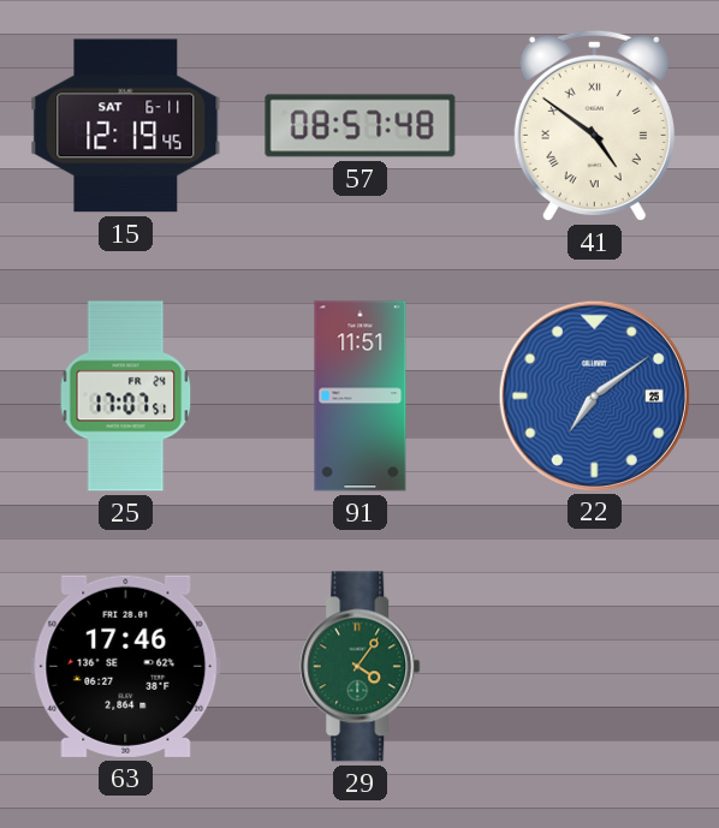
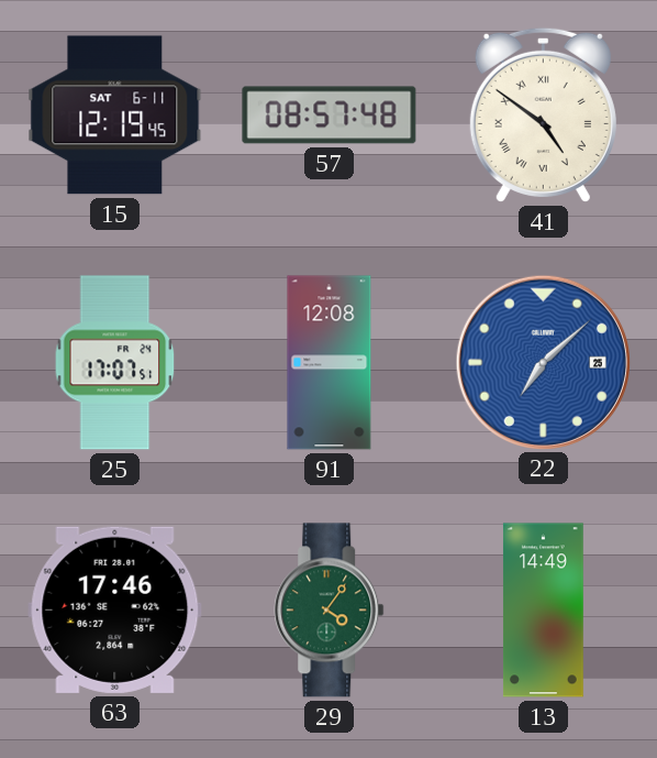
91: 11:51 -> 12:08 (330, 363)
22: 7:09 -> 7:08 (543, 362)
13: none -> 14:49 (544, 611)
